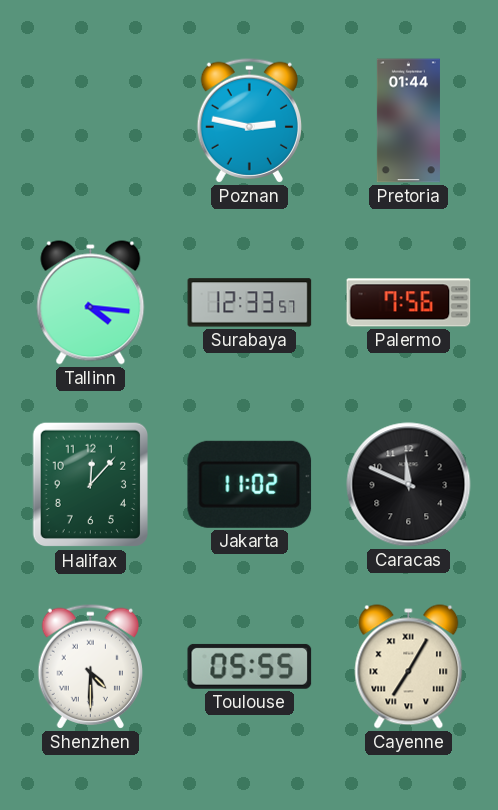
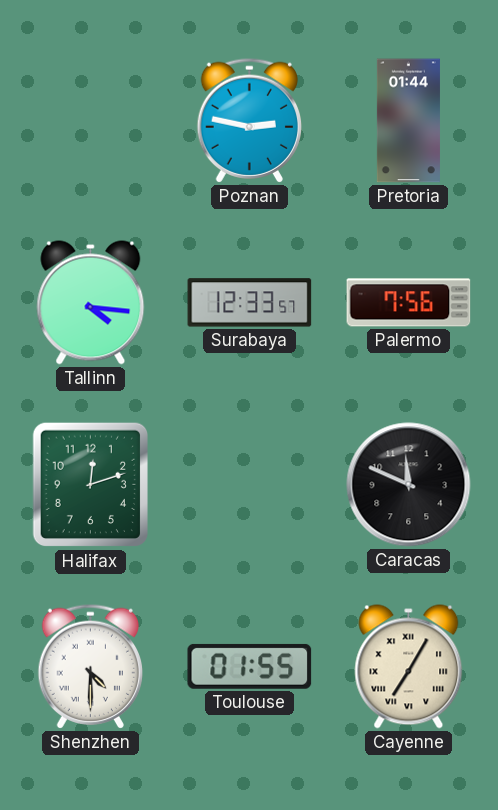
Halifax: 12:07 -> 12:12 (90, 485)
Jakarta: 11:02 -> none (250, 484)
Toulouse: 05:55 -> 01:55 (250, 666)
